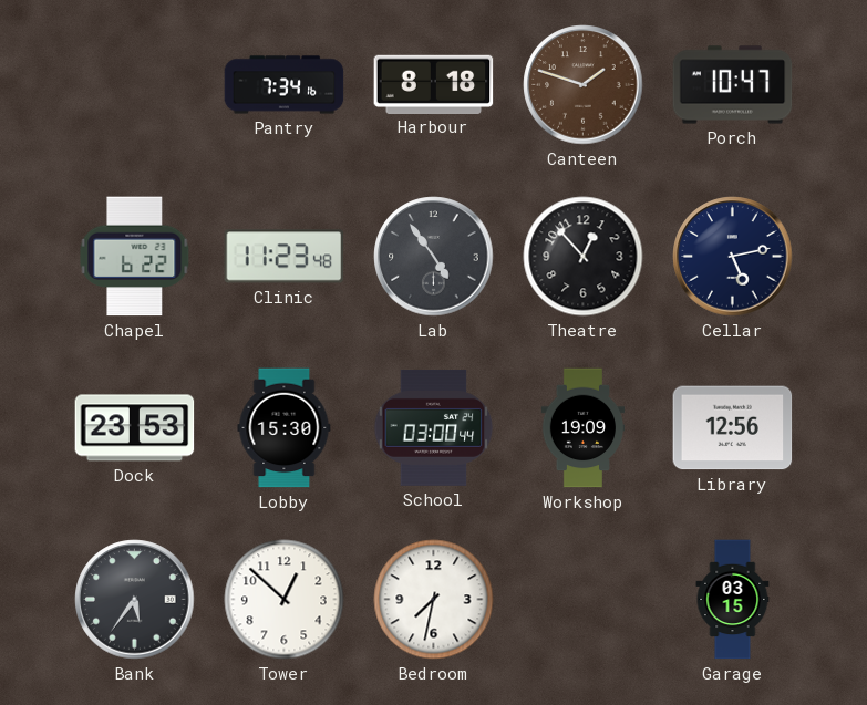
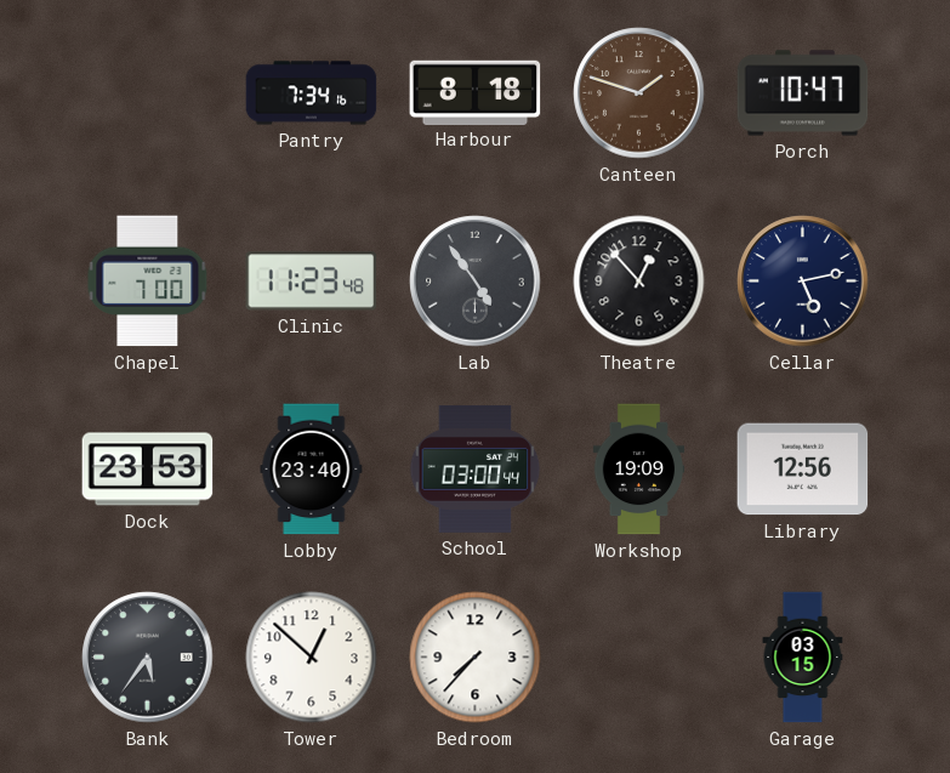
Chapel: 6:22 -> 7:00 (148, 282)
Lobby: 15:30 -> 23:40 (312, 470)
Bedroom: 7:32 -> 7:37 (476, 658)
